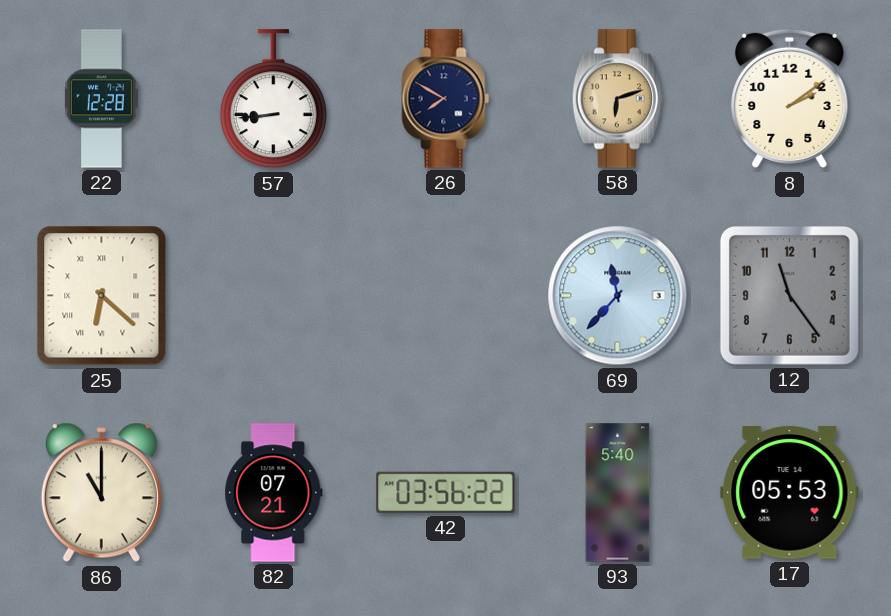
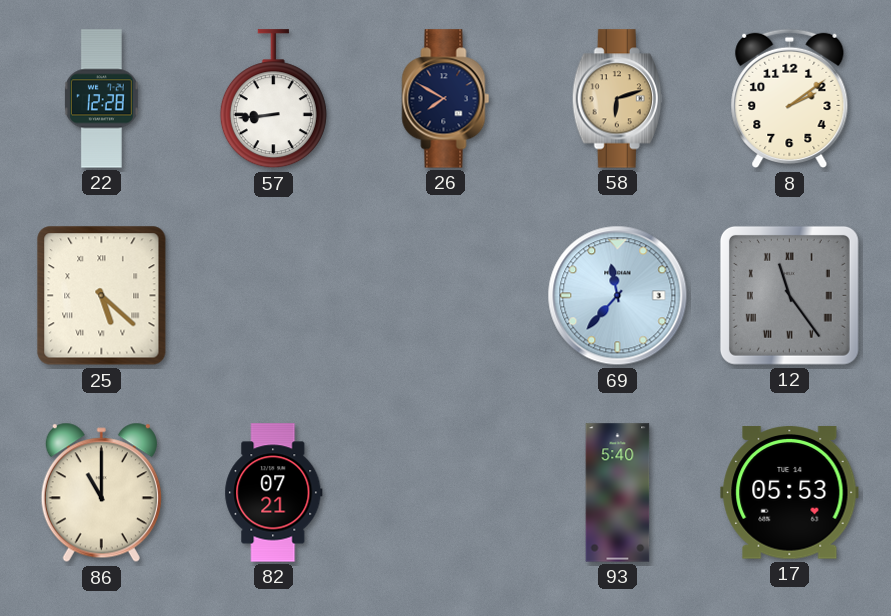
25: 6:22 -> 5:22 (102, 296)
12 numerals: Arabic -> Roman (789, 295)
42: 03:56 -> none (446, 492)
